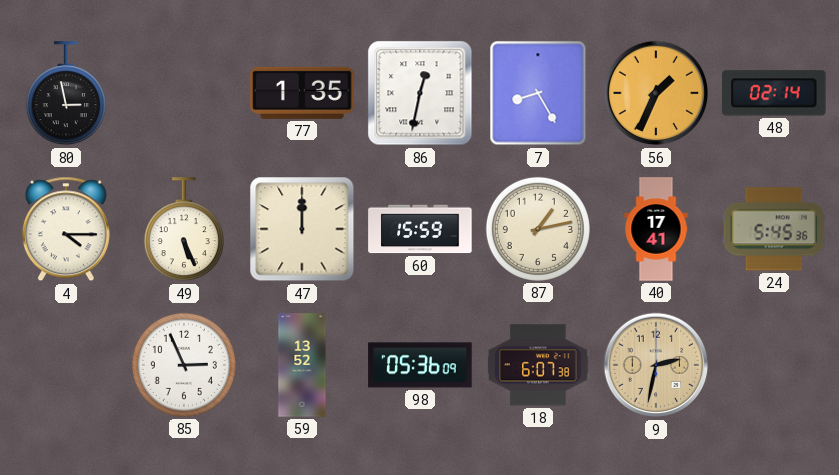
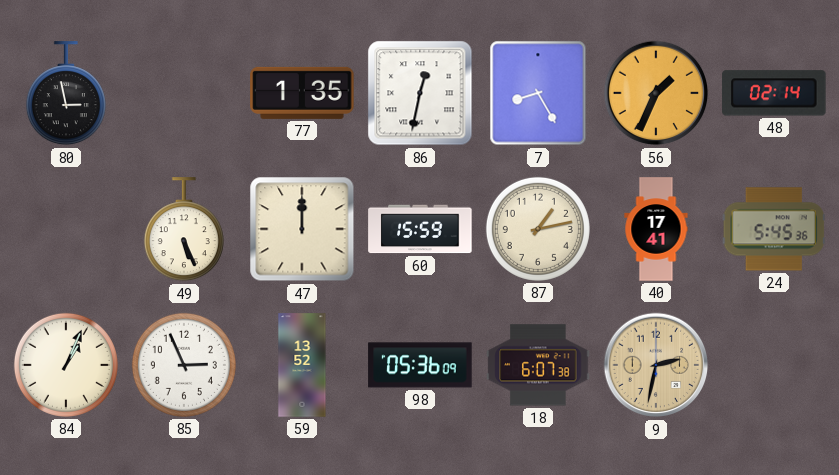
4: 4:15 -> none (66, 229)
84: none -> 1:04 (66, 365)
